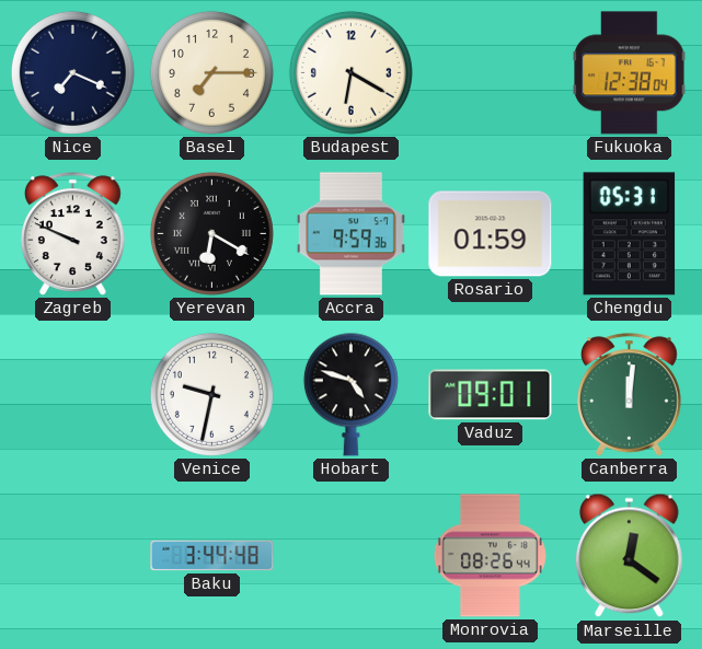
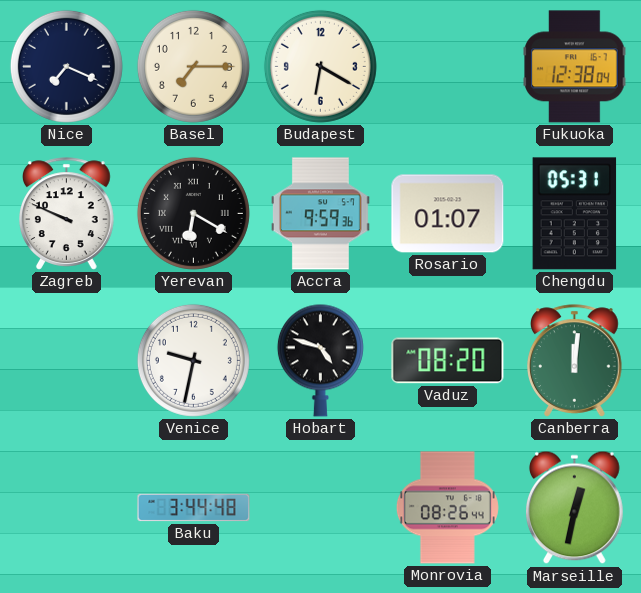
Rosario: 01:59 -> 01:07 (448, 214)
Vaduz: 09:01 -> 08:20 (448, 361)
Marseille: 12:21 -> 12:32 (575, 508)
